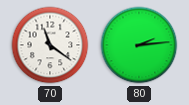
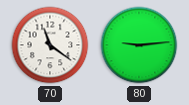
80: 2:14 -> 9:14 (139, 45)
